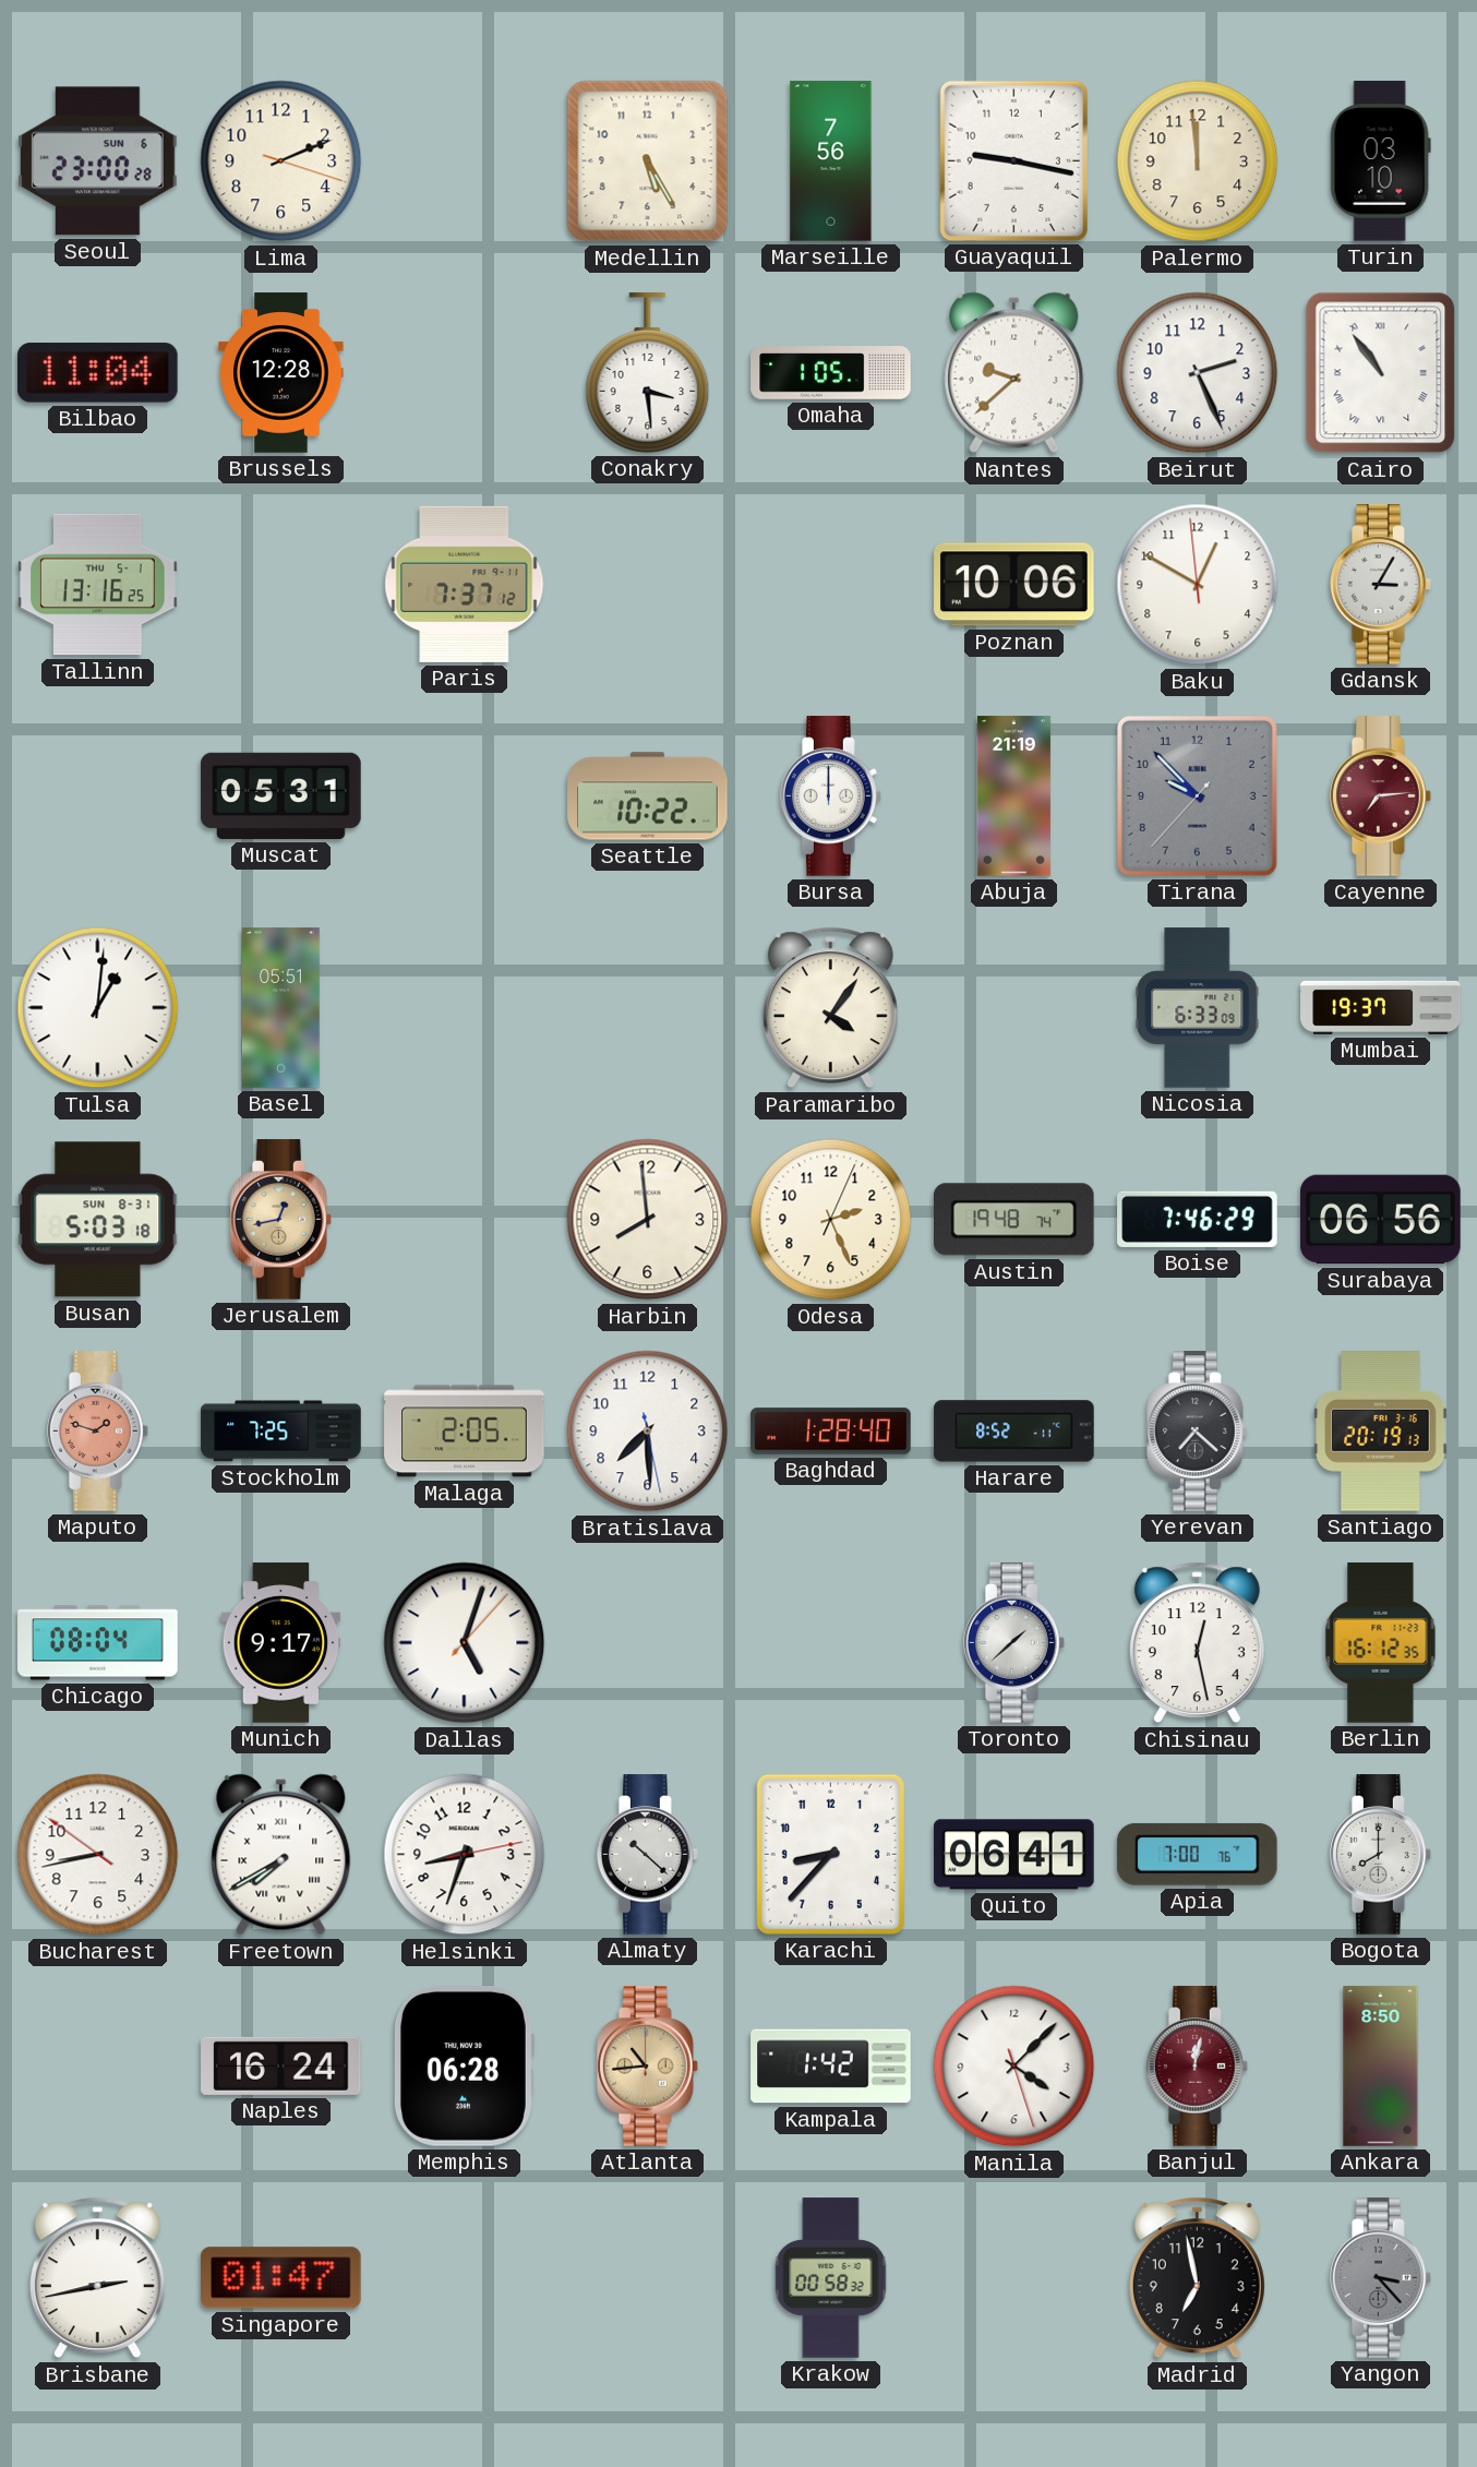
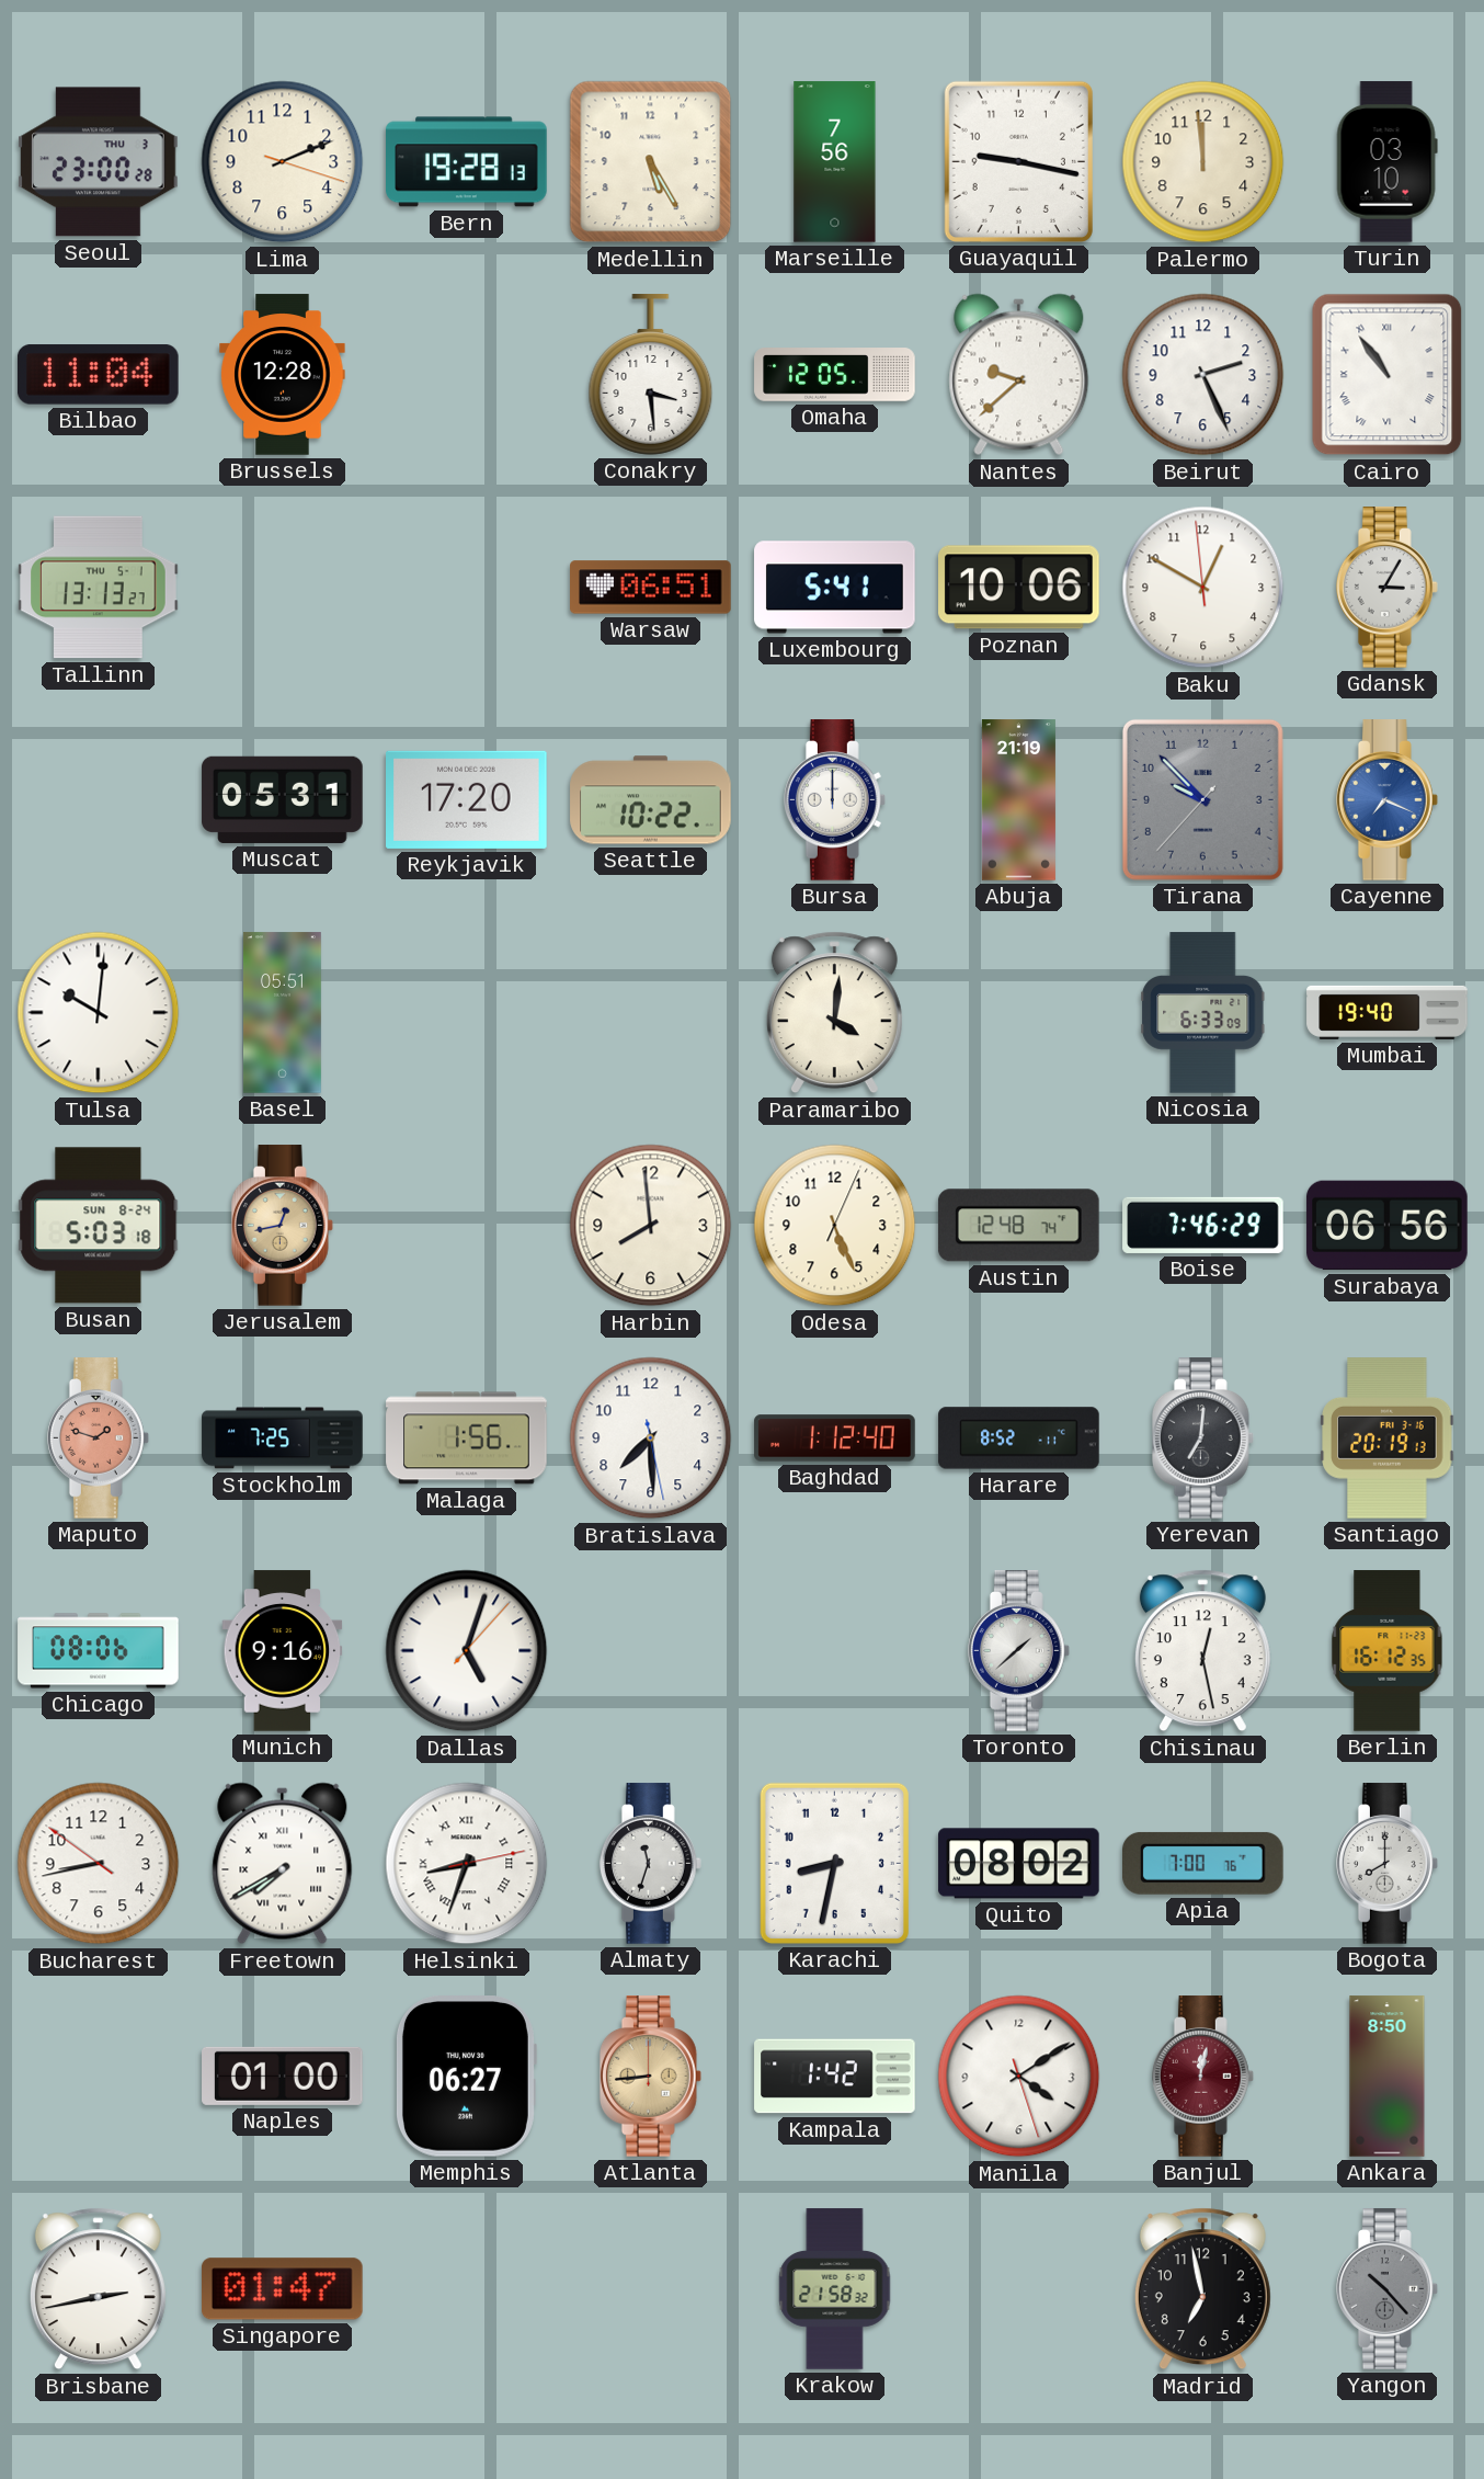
Seoul date: SUN 6 -> THU 3 (99, 162)
Bern: none -> 19:28 (467, 162)
Omaha: 1:05 -> 12:05 (835, 375)
Tallinn: 13:16 -> 13:13 (99, 588)
Paris: 7:37 -> none (465, 584)
Warsaw: none -> 06:51 (651, 588)
Luxembourg: none -> 5:41 (835, 588)
Reykjavik: none -> 17:20 (467, 799)
Cayenne: 7:14 -> 7:19 (1386, 800)
Cayenne dial: burgundy -> blue (1386, 800)
Tulsa: 1:01 -> 10:01 (99, 1013)
Paramaribo: 4:06 -> 4:01 (834, 1013)
Mumbai: 19:37 -> 19:40 (1388, 1012)
Busan date: SUN 8-31 -> SUN 8-24 (99, 1226)
Odesa: 2:26 -> 5:26 (835, 1226)
Austin: 19:48 -> 12:48 (1018, 1226)
Malaga: 2:05 -> 1:56 (467, 1438)
Baghdad: 1:28 -> 1:12 (835, 1438)
Yerevan: 7:22 -> 7:01 (1202, 1438)
Chicago: 08:04 -> 08:06 (99, 1651)
Munich: 9:17 -> 9:16 (283, 1651)
Helsinki numerals: Arabic -> Roman (467, 1864)
Almaty: 10:22 -> 11:33 (650, 1864)
Karachi: 8:37 -> 8:32 (834, 1863)
Quito: 06:41 -> 08:02 (1019, 1864)
Naples: 16:24 -> 01:00 (283, 2076)
Memphis: 06:28 -> 06:27 (466, 2077)
Atlanta: 10:44 -> 8:44 (650, 2077)
Manila: 4:07 -> 4:09 (1019, 2077)
Krakow: 00:58 -> 21:58 (835, 2289)
Yangon: 3:23 -> 10:23 (1386, 2289)
